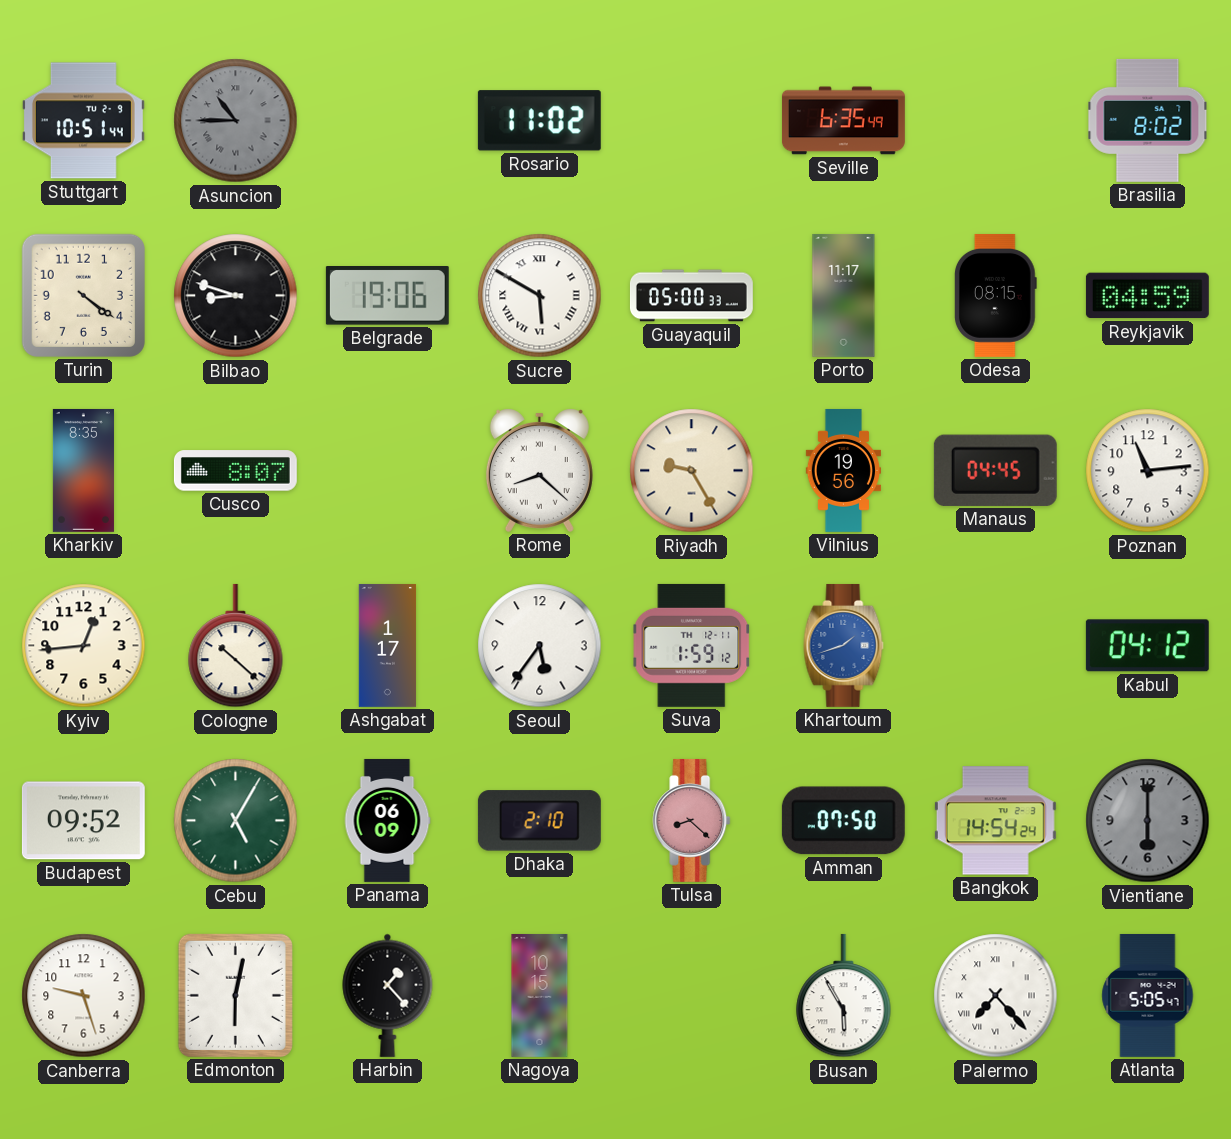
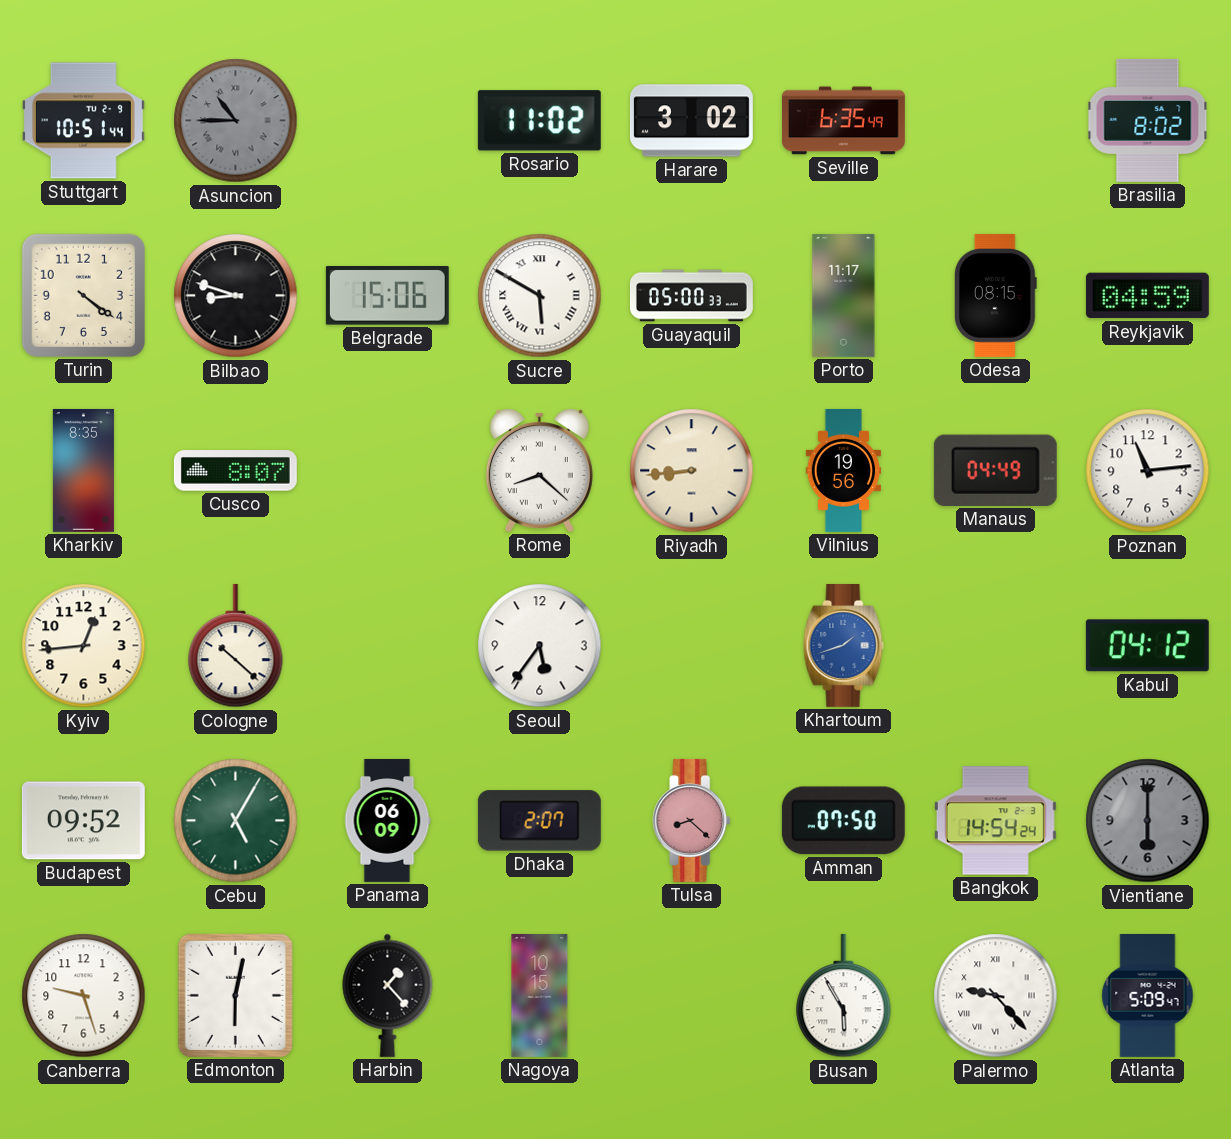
Harare: none -> 3:02 (691, 121)
Belgrade: 19:06 -> 15:06 (387, 296)
Riyadh: 9:25 -> 8:44 (692, 471)
Manaus: 04:45 -> 04:49 (995, 470)
Ashgabat: 1:17 -> none (388, 645)
Suva: 1:59 -> none (692, 645)
Dhaka: 2:10 -> 2:07 (539, 821)
Palermo: 7:23 -> 9:23 (996, 996)
Atlanta: 5:05 -> 5:09 (1148, 995)
